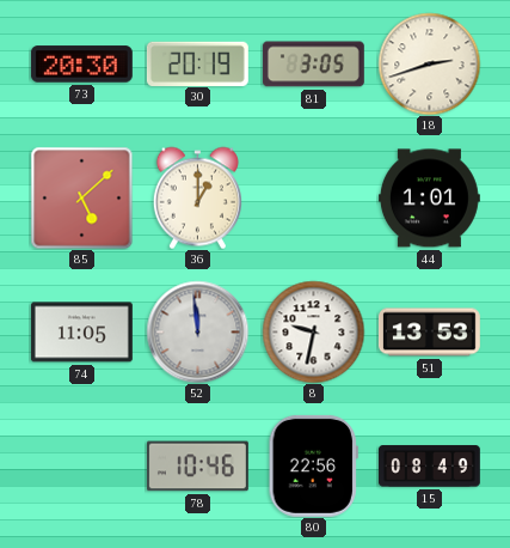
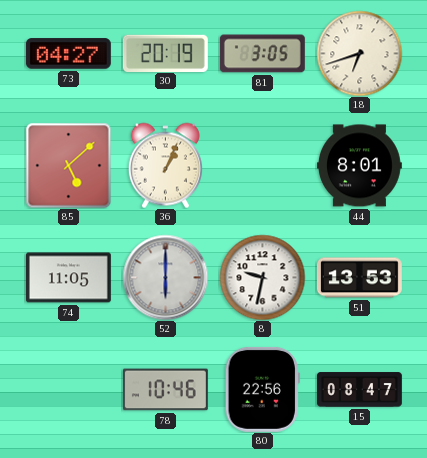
73: 20:30 -> 04:27 (68, 54)
18: 2:42 -> 6:42 (359, 53)
36: 1:00 -> 1:04 (165, 165)
44: 1:01 -> 8:01 (359, 166)
52: 11:59 -> 6:00 (165, 277)
15: 08:49 -> 08:47 (359, 390)
